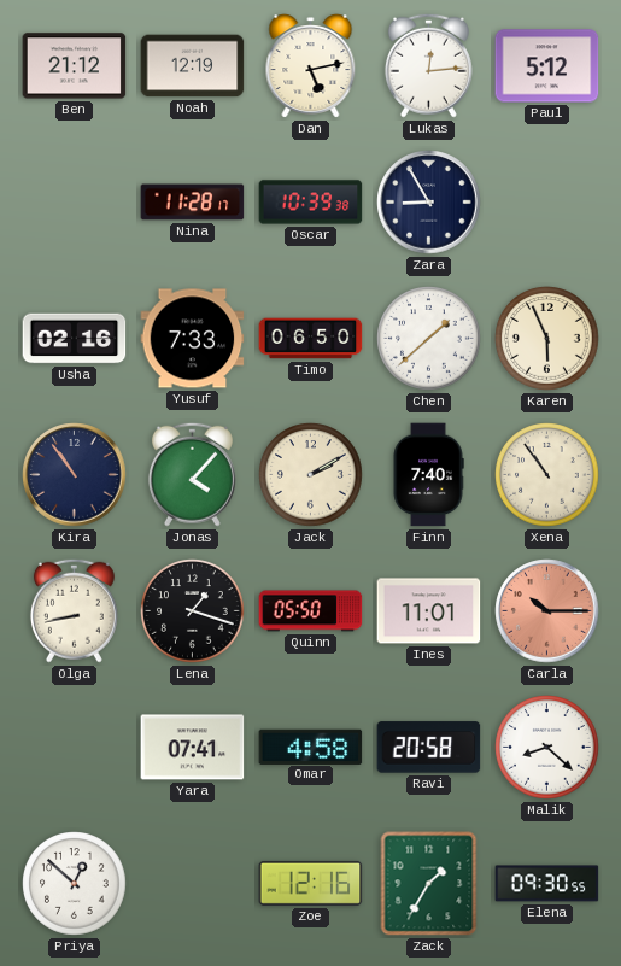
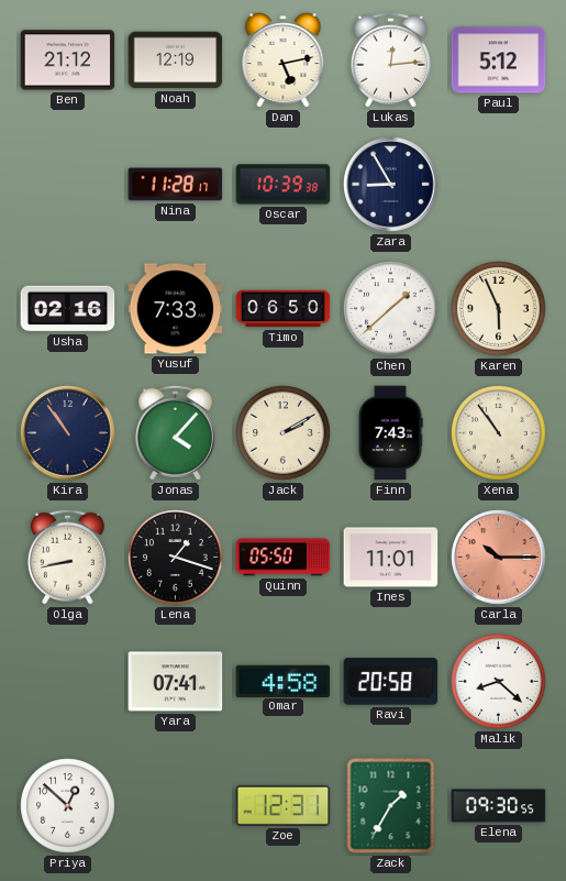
Finn: 7:40 -> 7:43 (390, 433)
Zoe: 12:16 -> 12:31 (284, 805)
